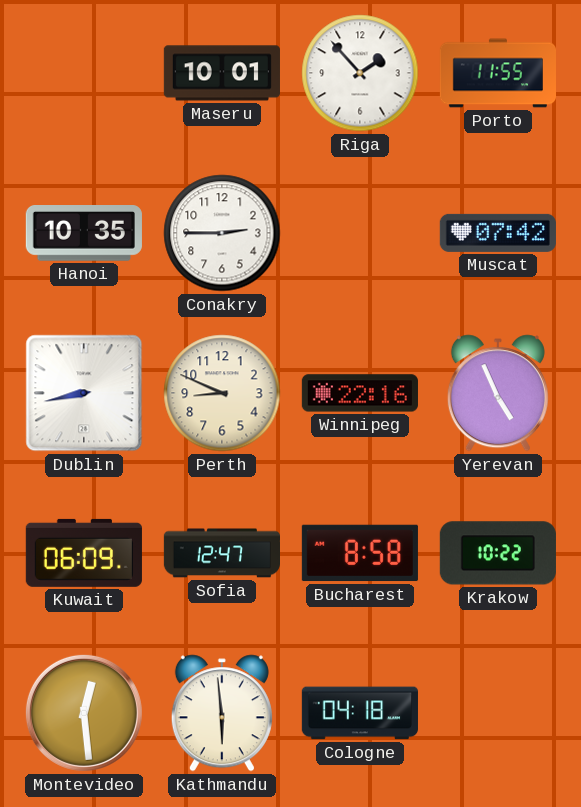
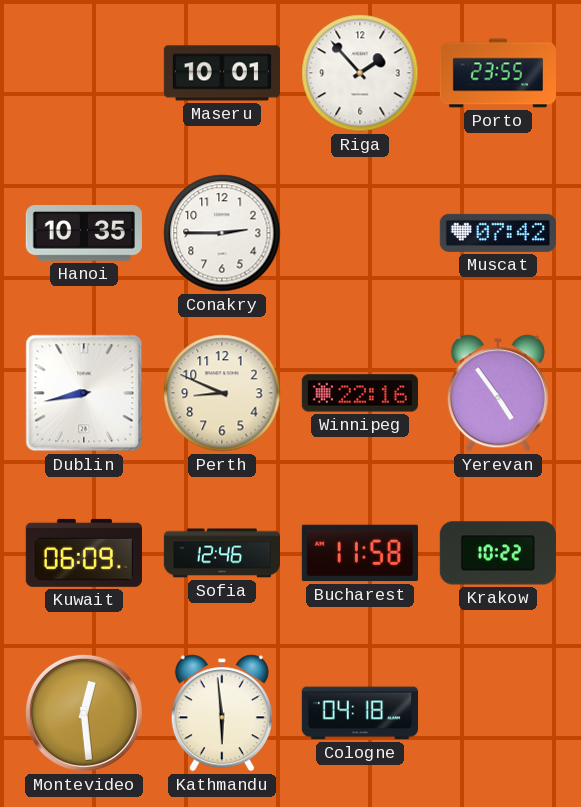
Porto: 11:55 -> 23:55 (497, 73)
Yerevan: 4:56 -> 4:54 (498, 393)
Sofia: 12:47 -> 12:46 (221, 553)
Bucharest: 8:58 -> 11:58 (360, 553)
